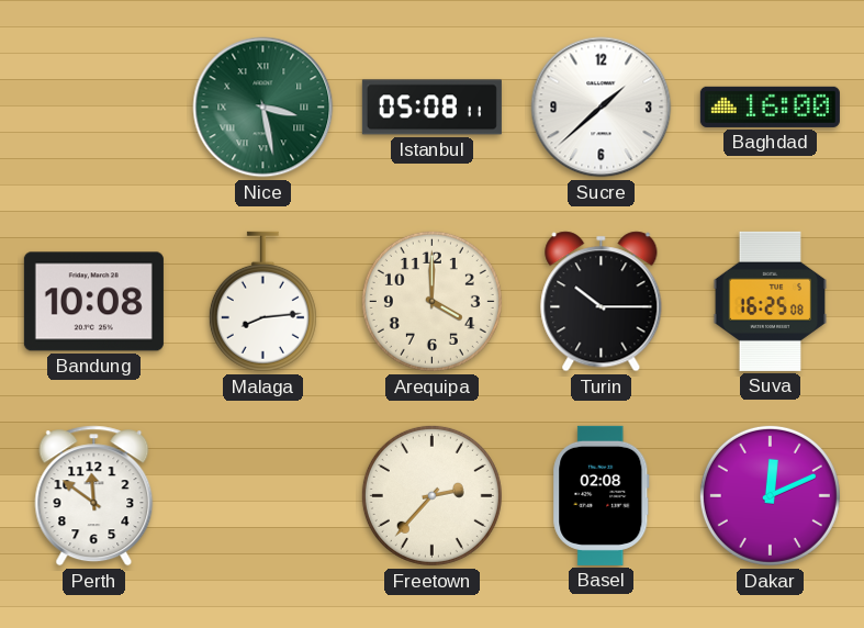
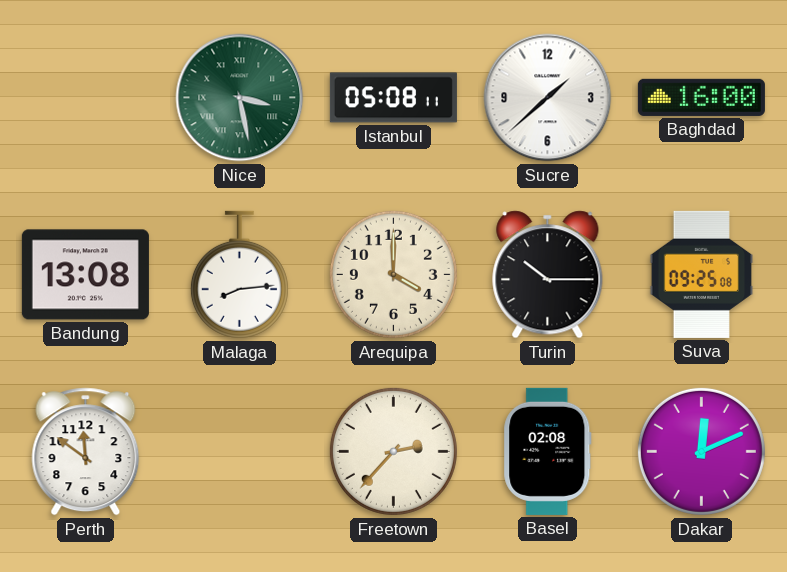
Bandung: 10:08 -> 13:08 (85, 275)
Suva: 16:25 -> 09:25 (702, 274)
